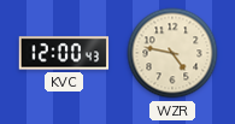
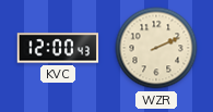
WZR: 4:47 -> 2:11 (156, 48)
